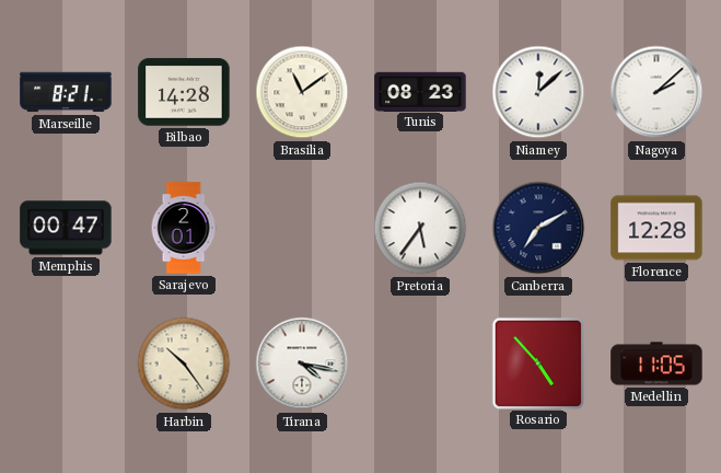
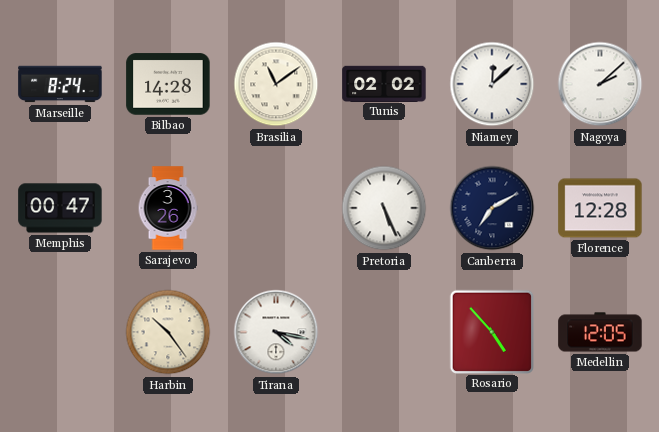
Marseille: 8:21 -> 8:24 (60, 84)
Tunis: 08:23 -> 02:02 (384, 83)
Sarajevo: 2:01 -> 3:26 (168, 208)
Pretoria: 5:36 -> 5:26 (384, 208)
Medellin: 11:05 -> 12:05 (600, 332)
